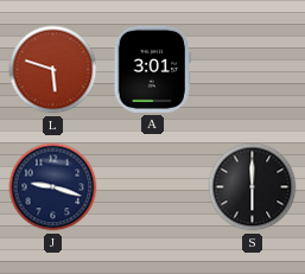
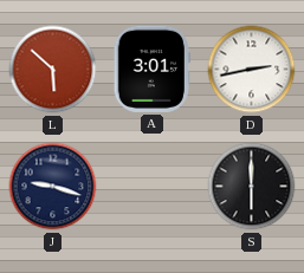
L: 5:48 -> 5:52 (53, 70)
D: none -> 2:43 (252, 70)
